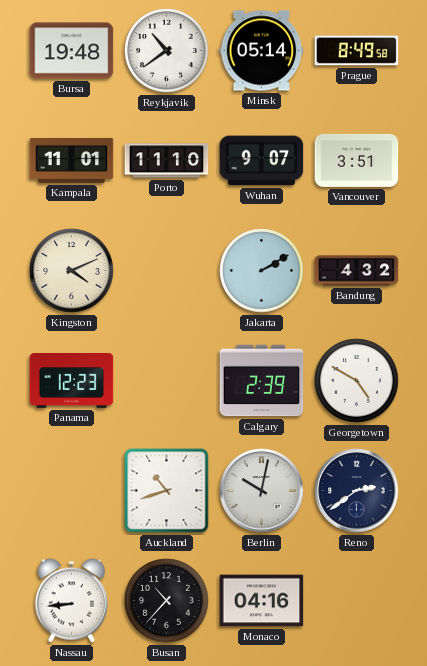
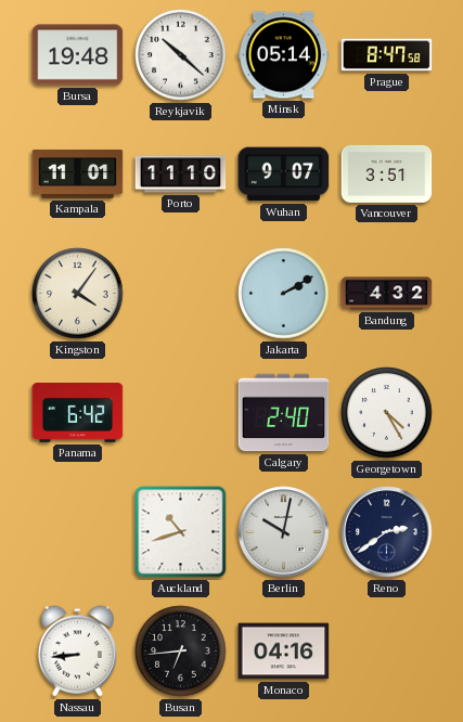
Reykjavik: 10:39 -> 10:22 (181, 55)
Prague: 8:49 -> 8:47 (387, 55)
Kingston: 4:11 -> 4:06 (78, 294)
Panama: 12:23 -> 6:42 (78, 413)
Calgary: 2:39 -> 2:40 (284, 413)
Georgetown: 4:50 -> 4:25 (387, 413)
Busan: 10:37 -> 6:44 (181, 652)
